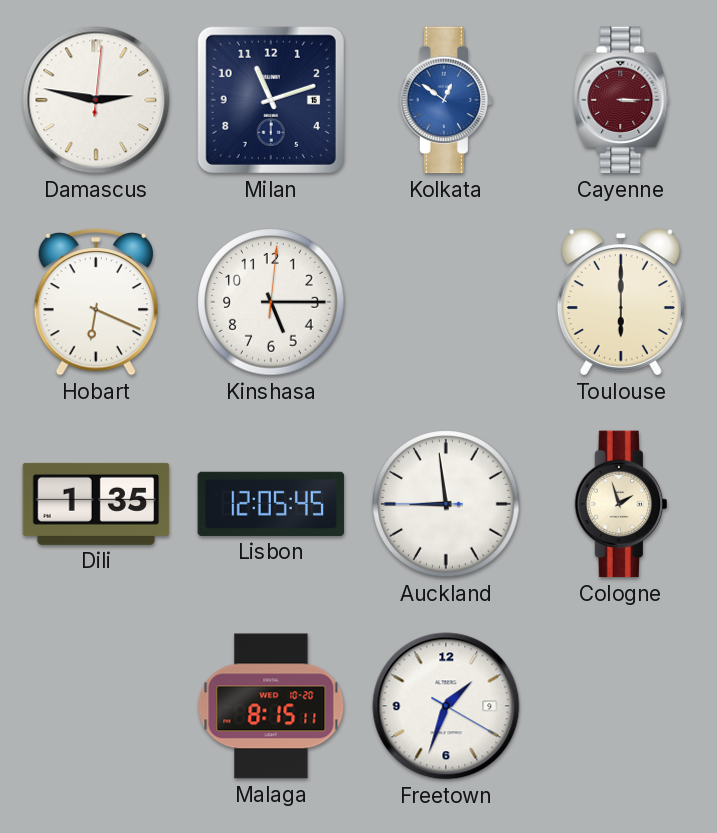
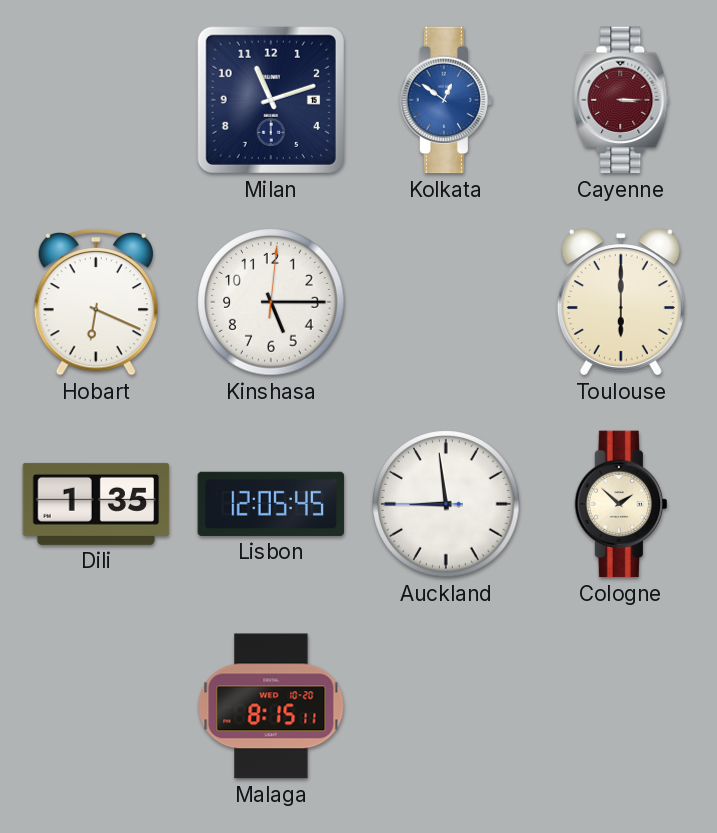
Damascus: 2:47 -> none (96, 100)
Cologne: 1:57 -> 1:52 (620, 504)
Freetown: 1:33 -> none (446, 706)
